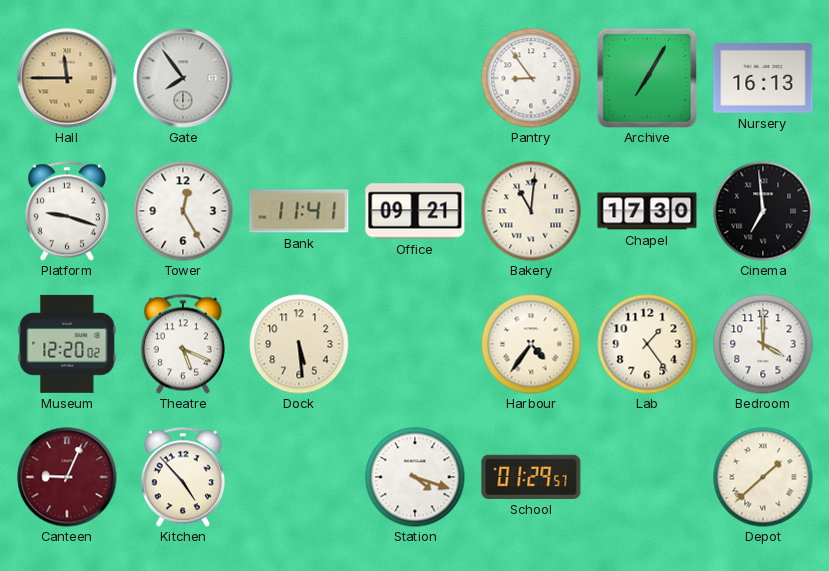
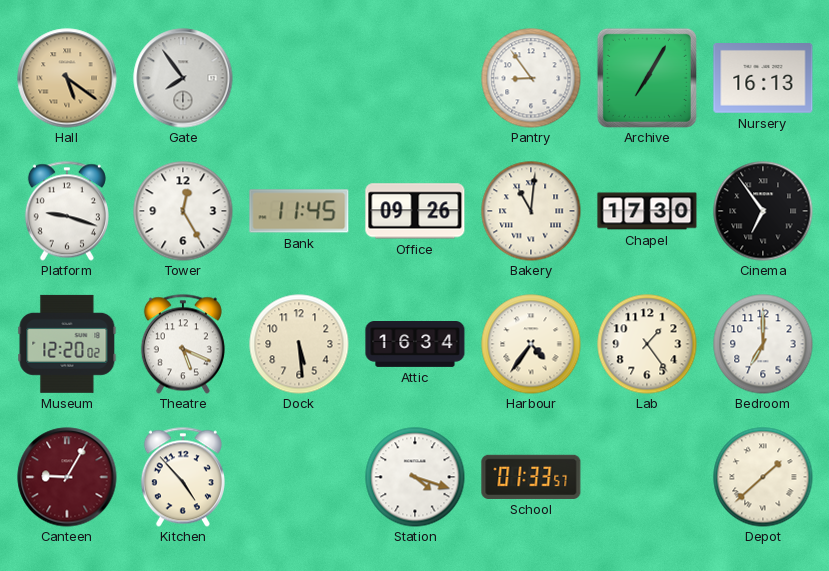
Hall: 11:45 -> 5:21 (67, 78)
Bank: 11:41 -> 11:45 (299, 211)
Office: 09:21 -> 09:26 (415, 211)
Cinema: 6:59 -> 6:54 (763, 211)
Attic: none -> 16:34 (415, 345)
Bedroom: 4:00 -> 7:00 (763, 344)
Canteen: 9:04 -> 9:05 (67, 477)
School: 01:29 -> 01:33 (531, 477)
